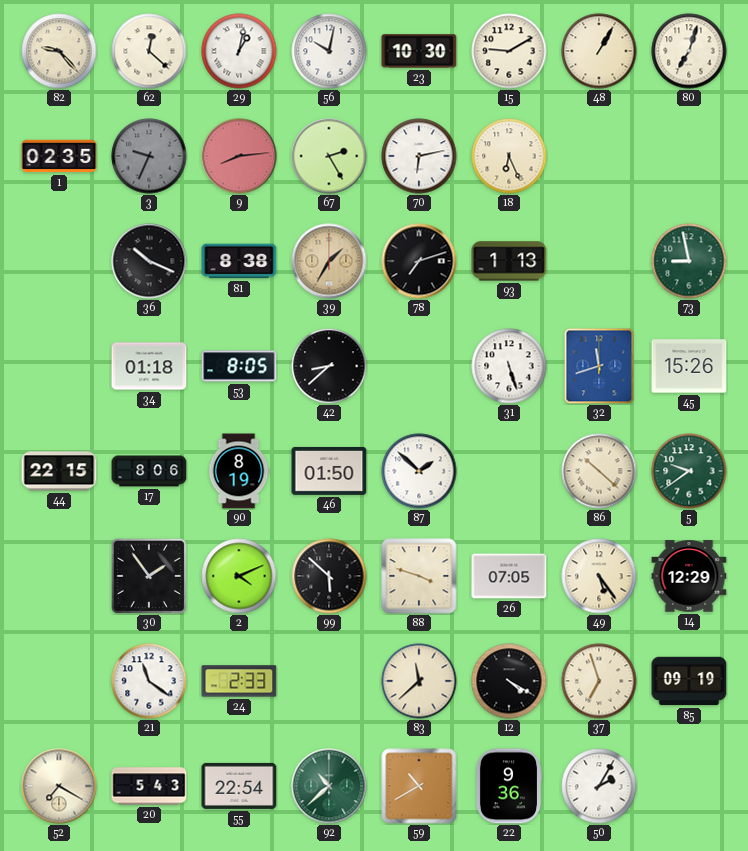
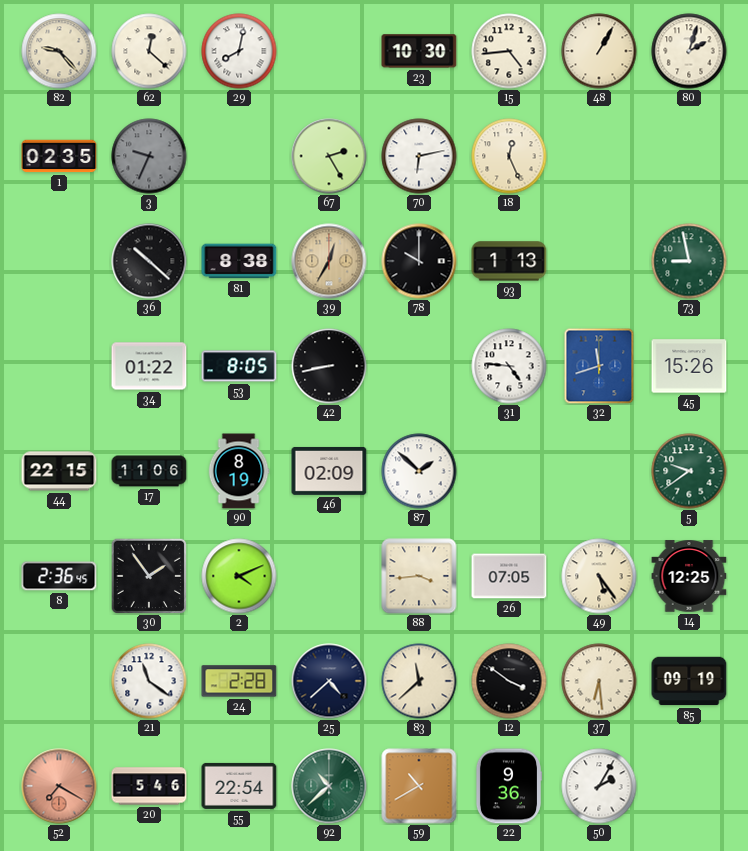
29: 1:02 -> 8:02 (239, 51)
56: 10:02 -> none (329, 51)
15: 9:10 -> 4:44 (509, 51)
80: 7:03 -> 2:03 (689, 51)
9: 8:14 -> none (239, 156)
18: 6:26 -> 12:26 (509, 156)
36: 10:19 -> 10:22 (149, 261)
39: 1:35 -> 12:35 (329, 261)
78: 7:12 -> 10:00 (419, 261)
34: 01:18 -> 01:22 (149, 366)
42: 8:38 -> 8:43 (329, 366)
31: 5:27 -> 4:46 (509, 366)
17: 8:06 -> 11:06 (149, 471)
46: 01:50 -> 02:09 (329, 471)
86: 10:22 -> none (599, 471)
8: none -> 2:36 (59, 576)
99: 5:52 -> none (329, 576)
88: 3:48 -> 3:44 (419, 576)
14: 12:29 -> 12:25 (689, 576)
24: 2:33 -> 2:28 (239, 681)
25: none -> 4:38 (329, 681)
12: 4:20 -> 3:51 (509, 681)
37: 6:57 -> 6:29 (599, 681)
52 dial: cream -> salmon (59, 786)
20: 5:43 -> 5:46 (149, 786)
